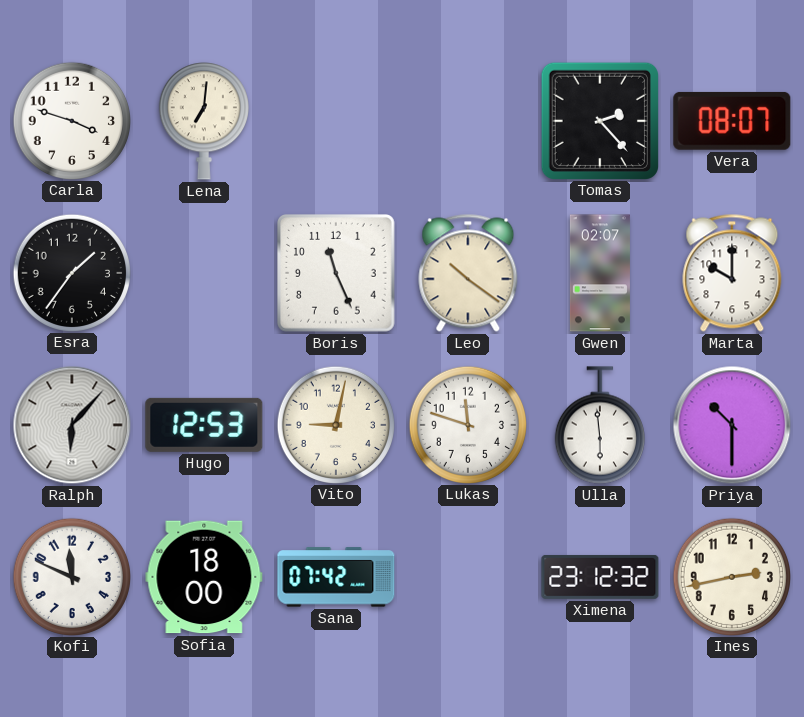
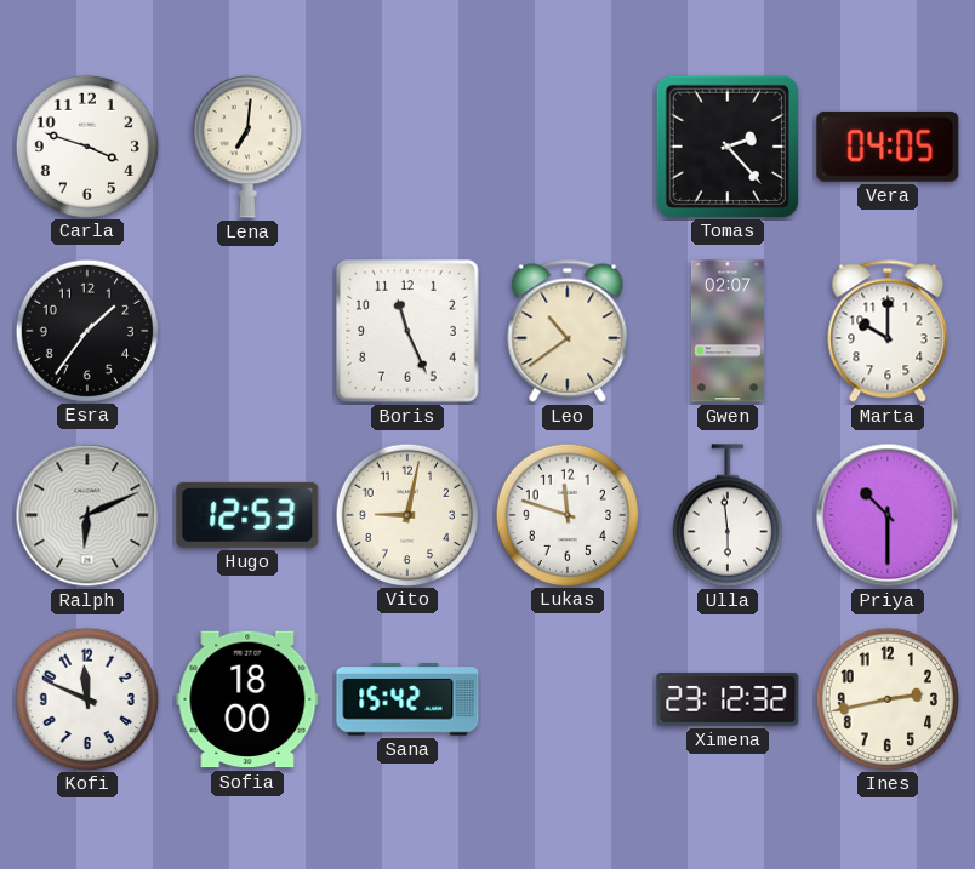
Vera: 08:07 -> 04:05 (888, 147)
Leo: 10:21 -> 10:39 (568, 331)
Ralph: 6:07 -> 6:11 (87, 515)
Sana: 07:42 -> 15:42 (407, 699)
